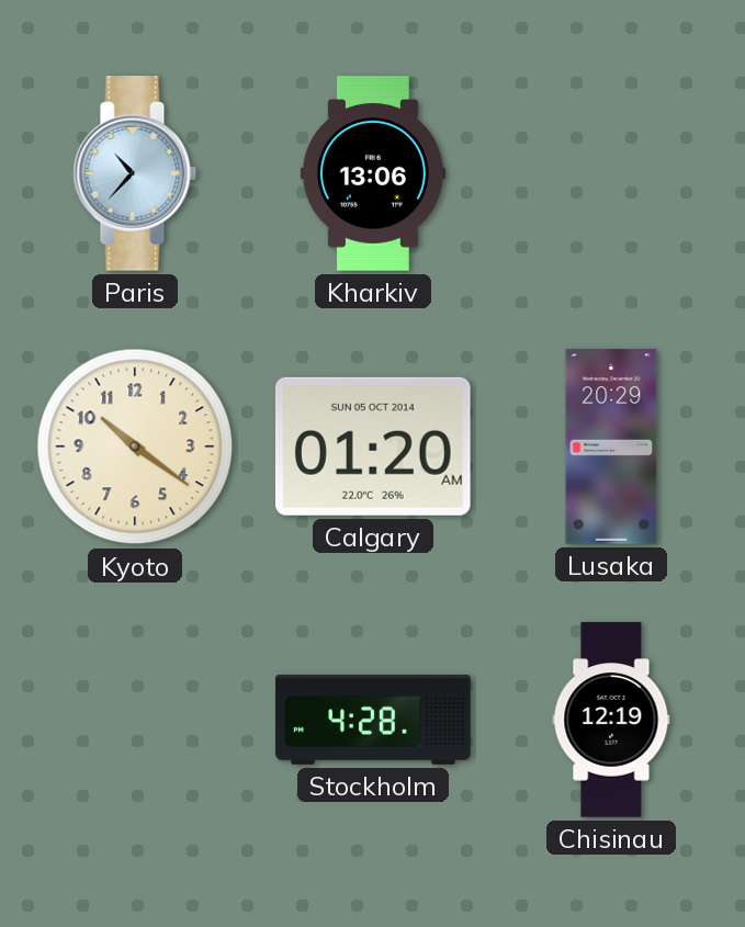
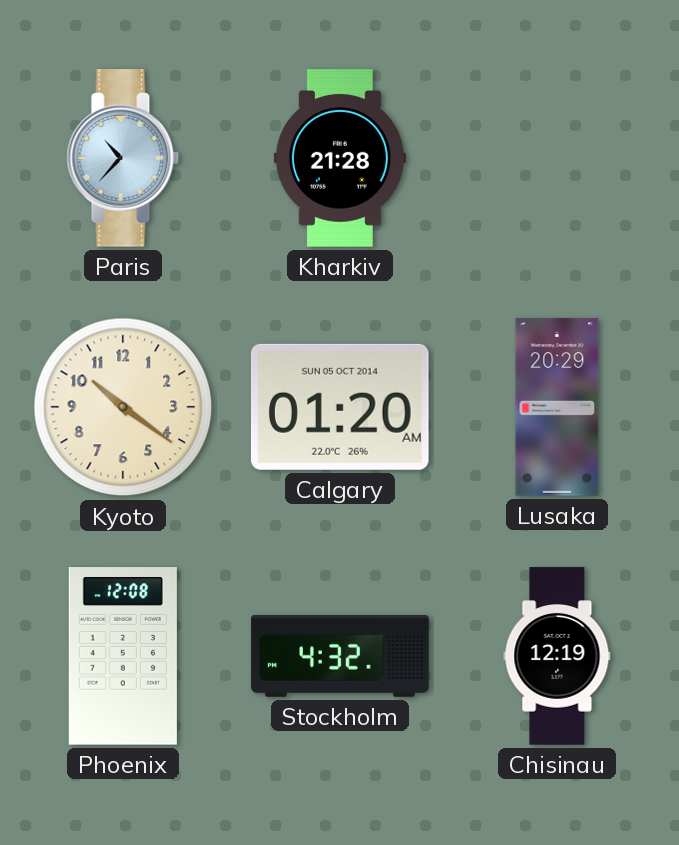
Kharkiv: 13:06 -> 21:28 (340, 158)
Phoenix: none -> 12:08 (123, 656)
Stockholm: 4:28 -> 4:32 (340, 657)
